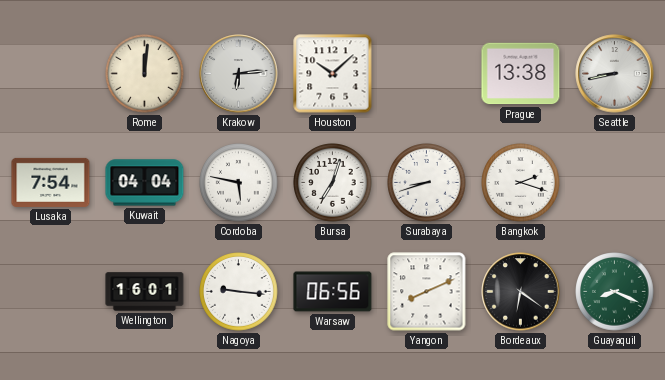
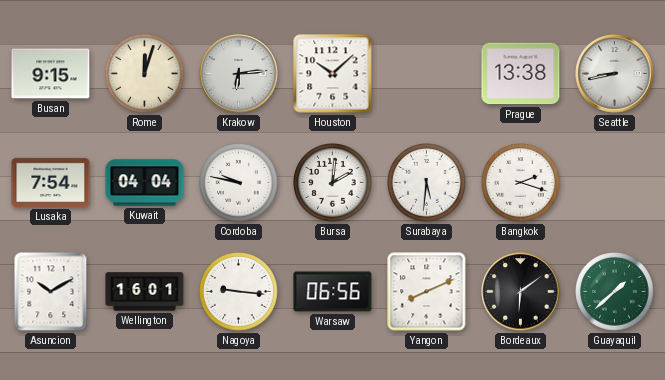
Busan: none -> 9:15 (51, 74)
Rome: 12:01 -> 12:03 (145, 74)
Cordoba: 5:47 -> 9:47 (239, 183)
Bursa: 7:03 -> 2:01 (333, 183)
Surabaya: 8:42 -> 5:31 (427, 183)
Asuncion: none -> 10:10 (51, 292)
Bordeaux: 6:21 -> 6:09 (521, 292)
Guayaquil: 8:19 -> 1:38 (615, 292)
